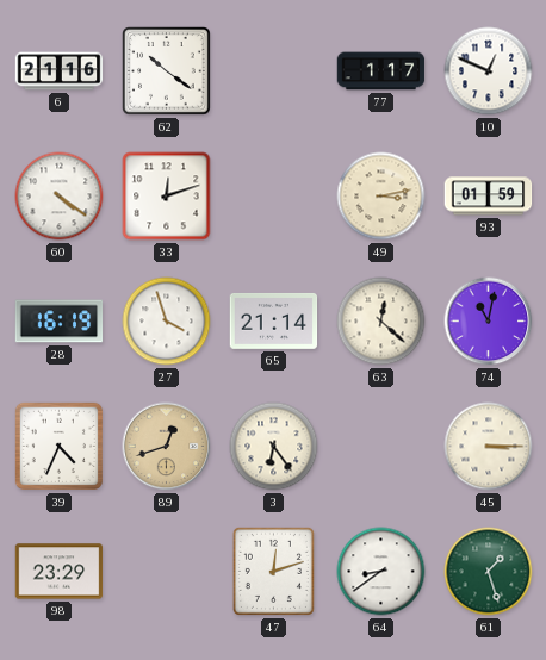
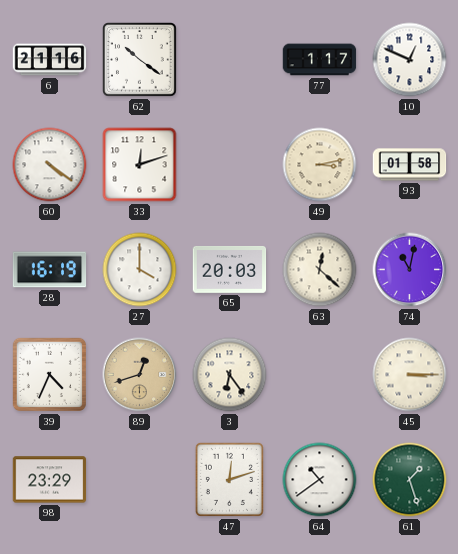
93: 01:59 -> 01:58 (410, 165)
27: 3:57 -> 4:00 (140, 270)
65: 21:14 -> 20:03 (230, 269)
64: 8:39 -> 10:39 (320, 480)
